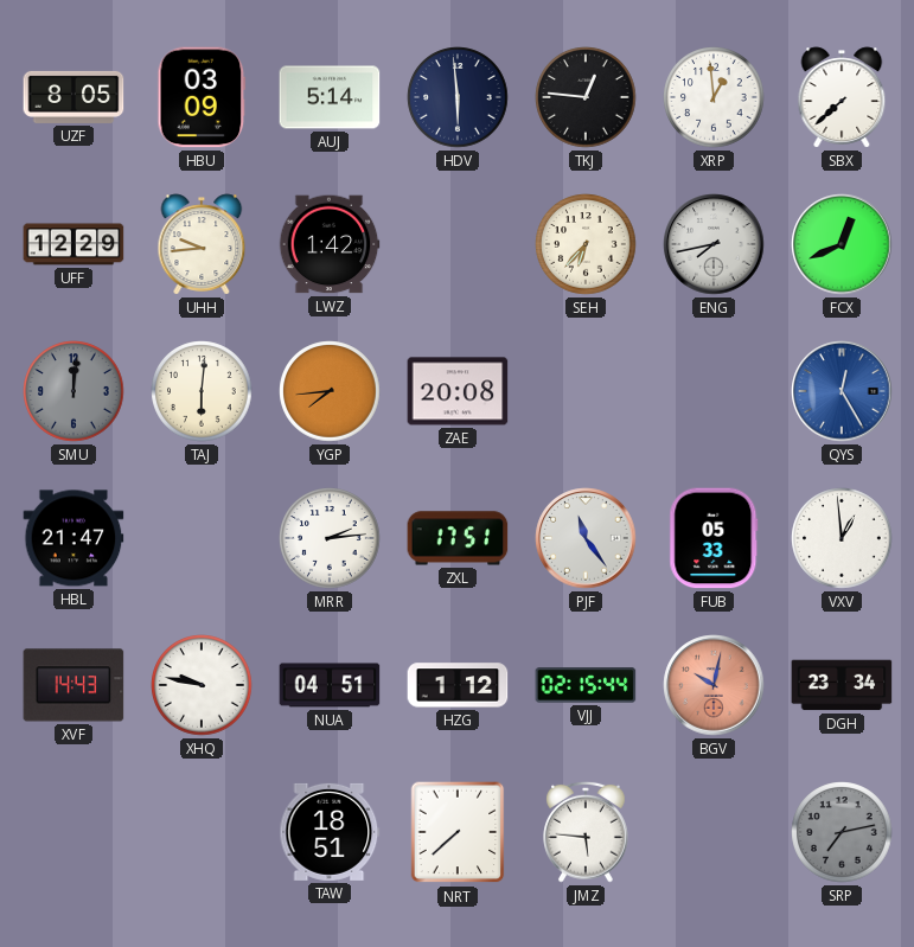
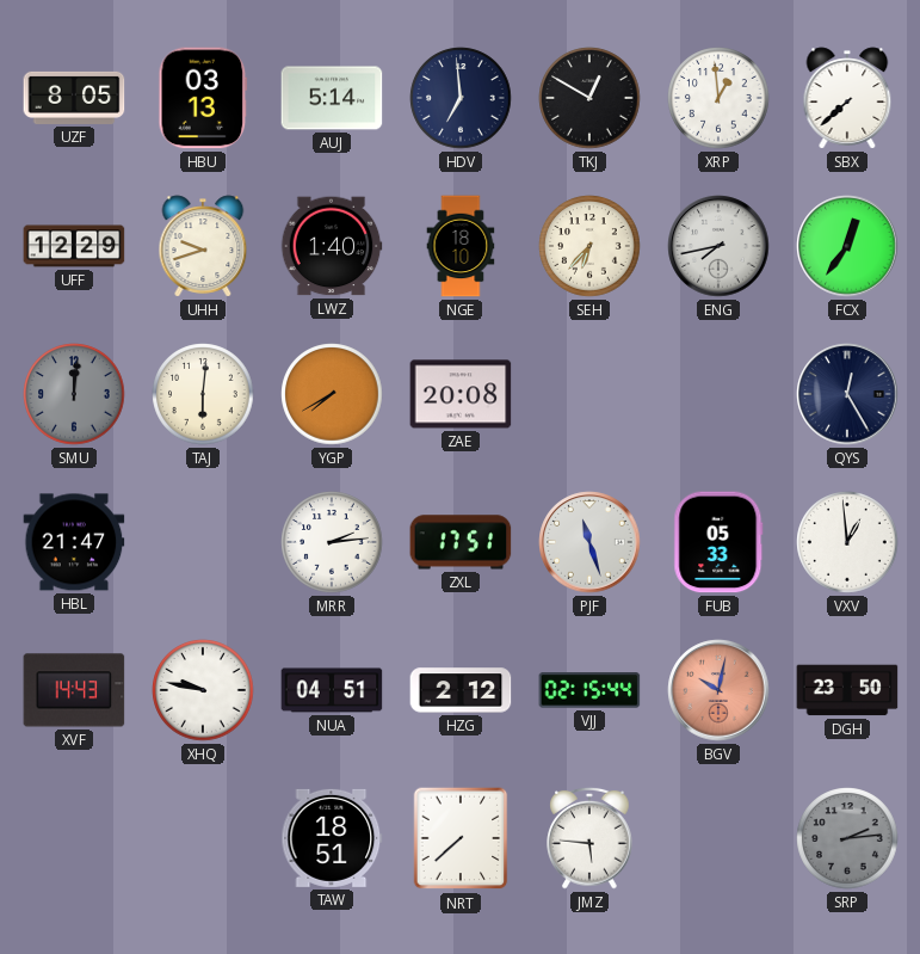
HBU: 03:09 -> 03:13 (203, 98)
HDV: 5:59 -> 6:59 (461, 98)
TKJ: 12:46 -> 12:50 (589, 98)
UHH: 9:44 -> 9:42 (203, 246)
LWZ: 1:42 -> 1:40 (332, 246)
NGE: none -> 18:10 (461, 246)
FCX: 12:41 -> 12:36 (847, 246)
YGP: 7:44 -> 7:40 (332, 394)
QYS dial: blue -> navy (847, 394)
PJF: 11:24 -> 11:27 (589, 542)
HZG: 1:12 -> 2:12 (461, 690)
DGH: 23:34 -> 23:50 (847, 690)
SRP: 7:13 -> 2:14 (847, 838)
